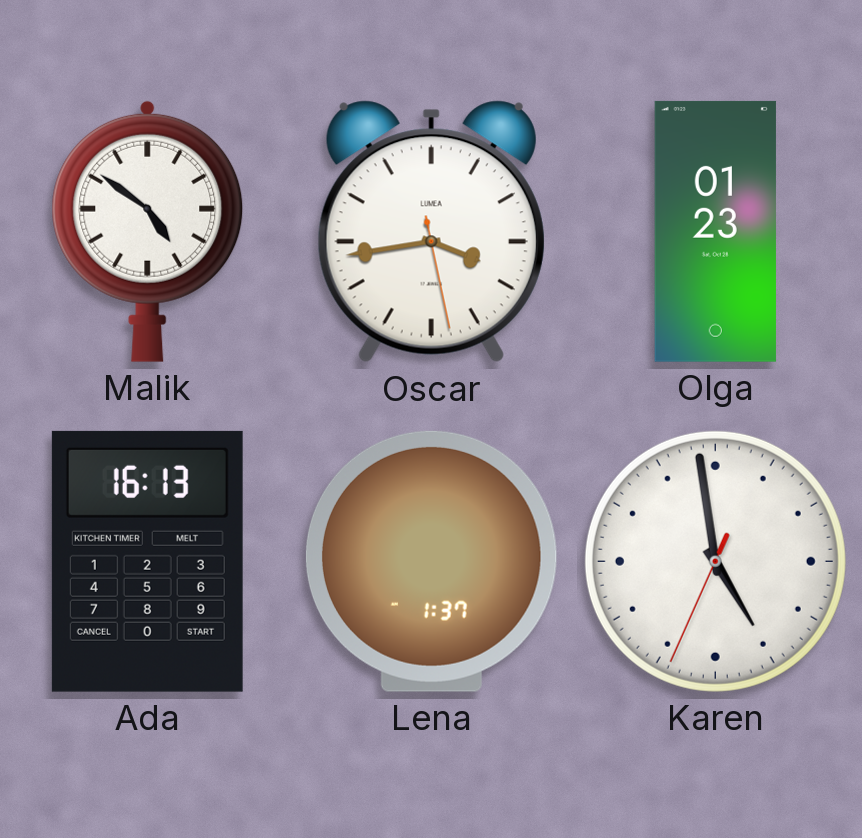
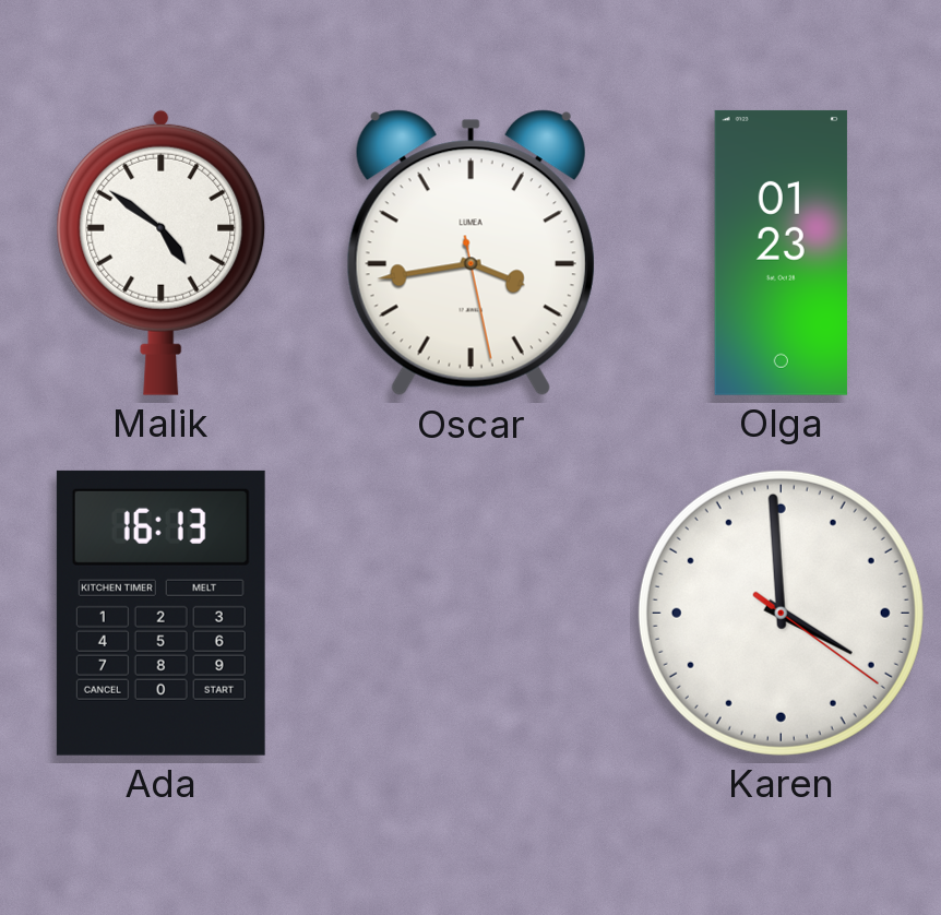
Lena: 1:37 -> none (431, 561)
Karen: 4:58 -> 3:59 (781, 613)
